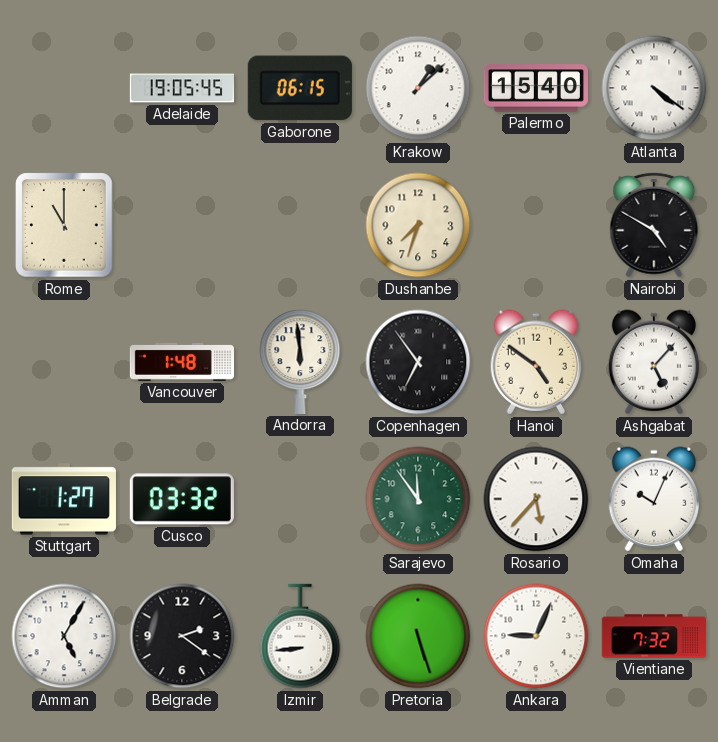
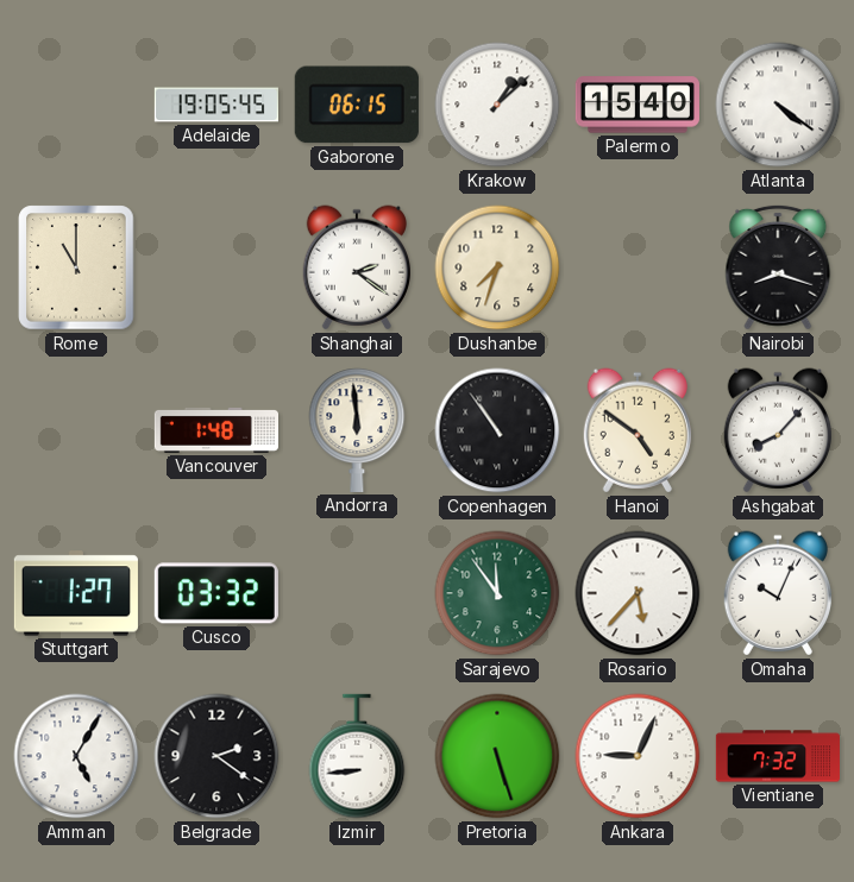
Shanghai: none -> 2:21 (356, 267)
Nairobi: 4:50 -> 8:18 (778, 267)
Copenhagen: 6:54 -> 10:54 (497, 430)
Ashgabat: 5:07 -> 8:07 (777, 430)
